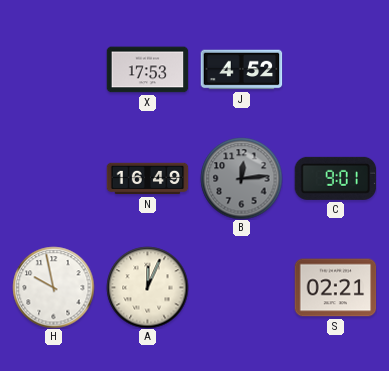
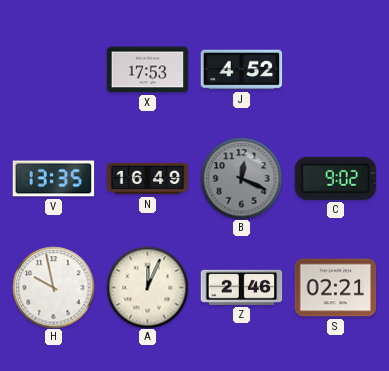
V: none -> 13:35 (53, 179)
B: 12:14 -> 12:19 (241, 178)
C: 9:01 -> 9:02 (335, 178)
Z: none -> 2:46 (241, 287)
